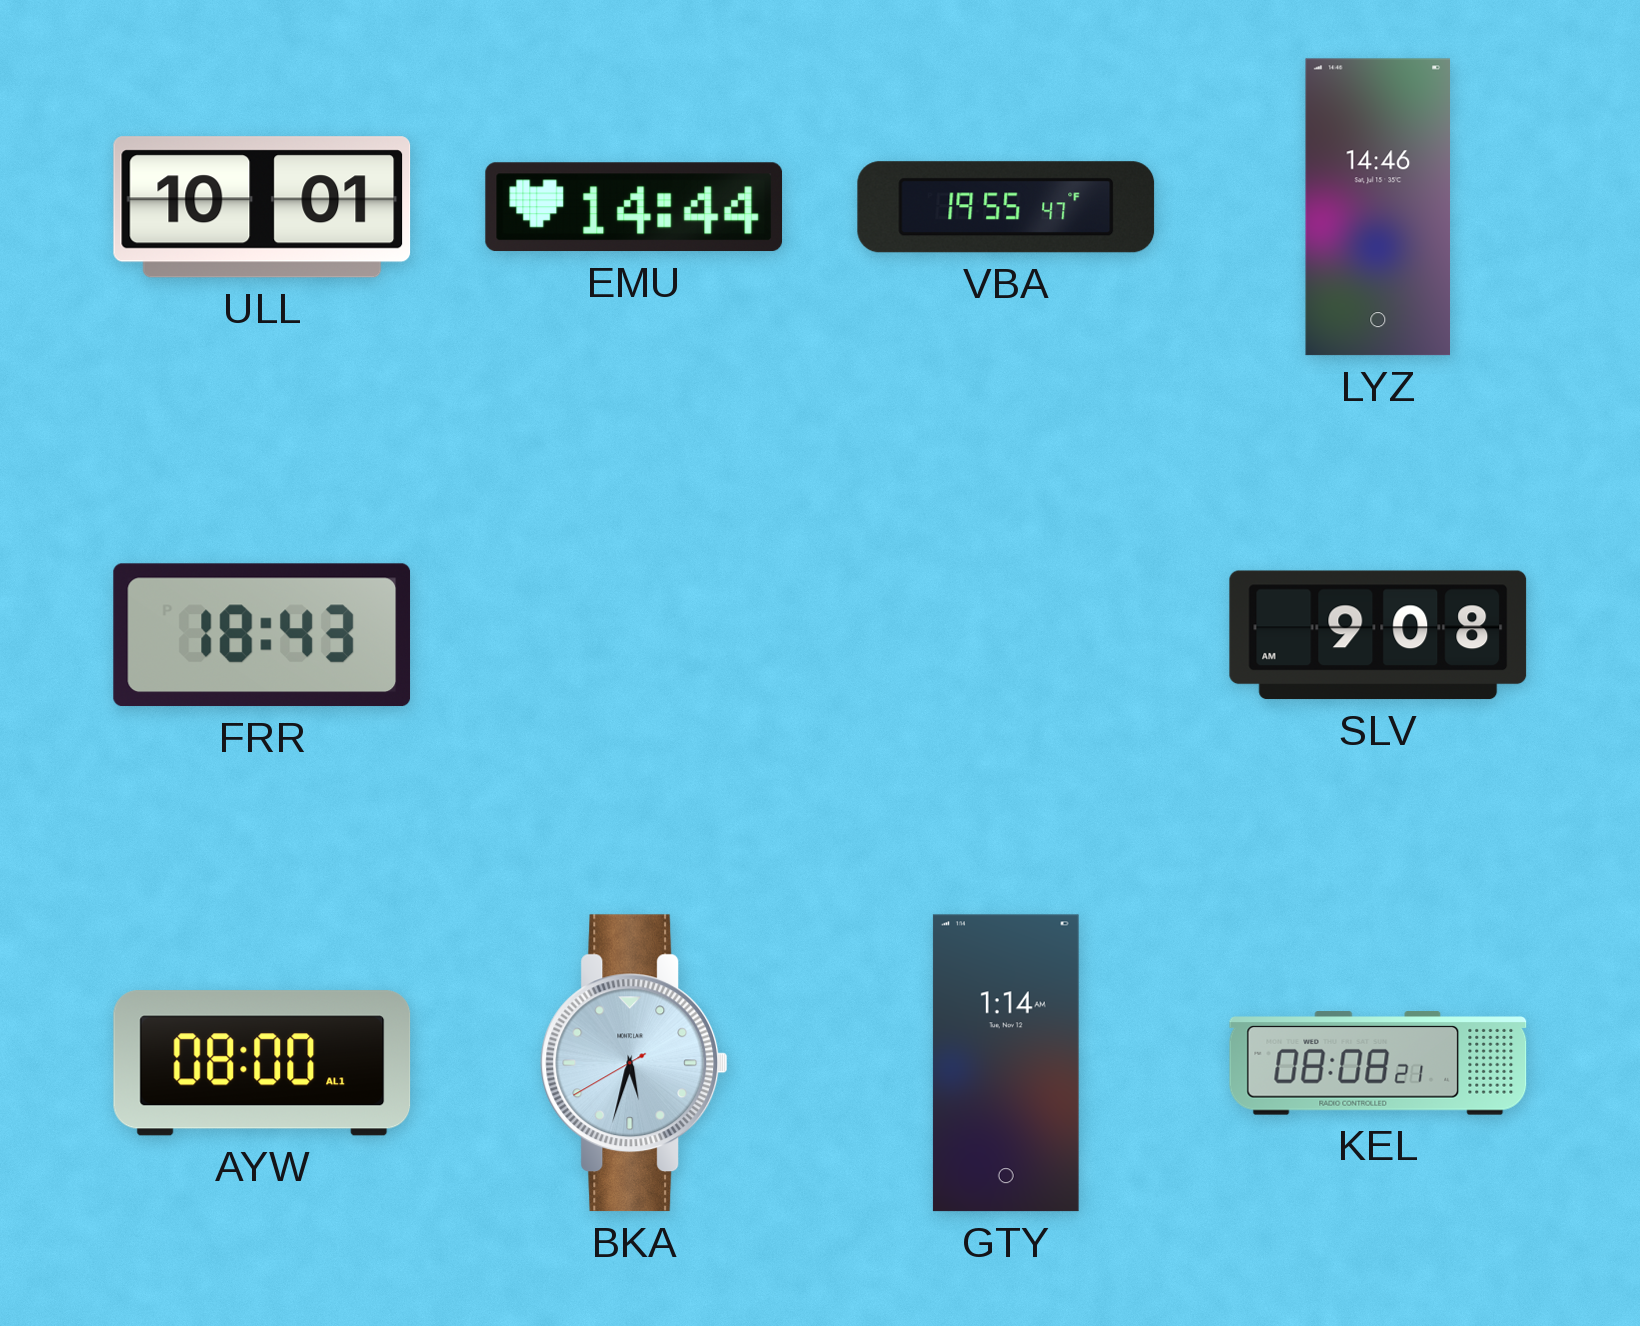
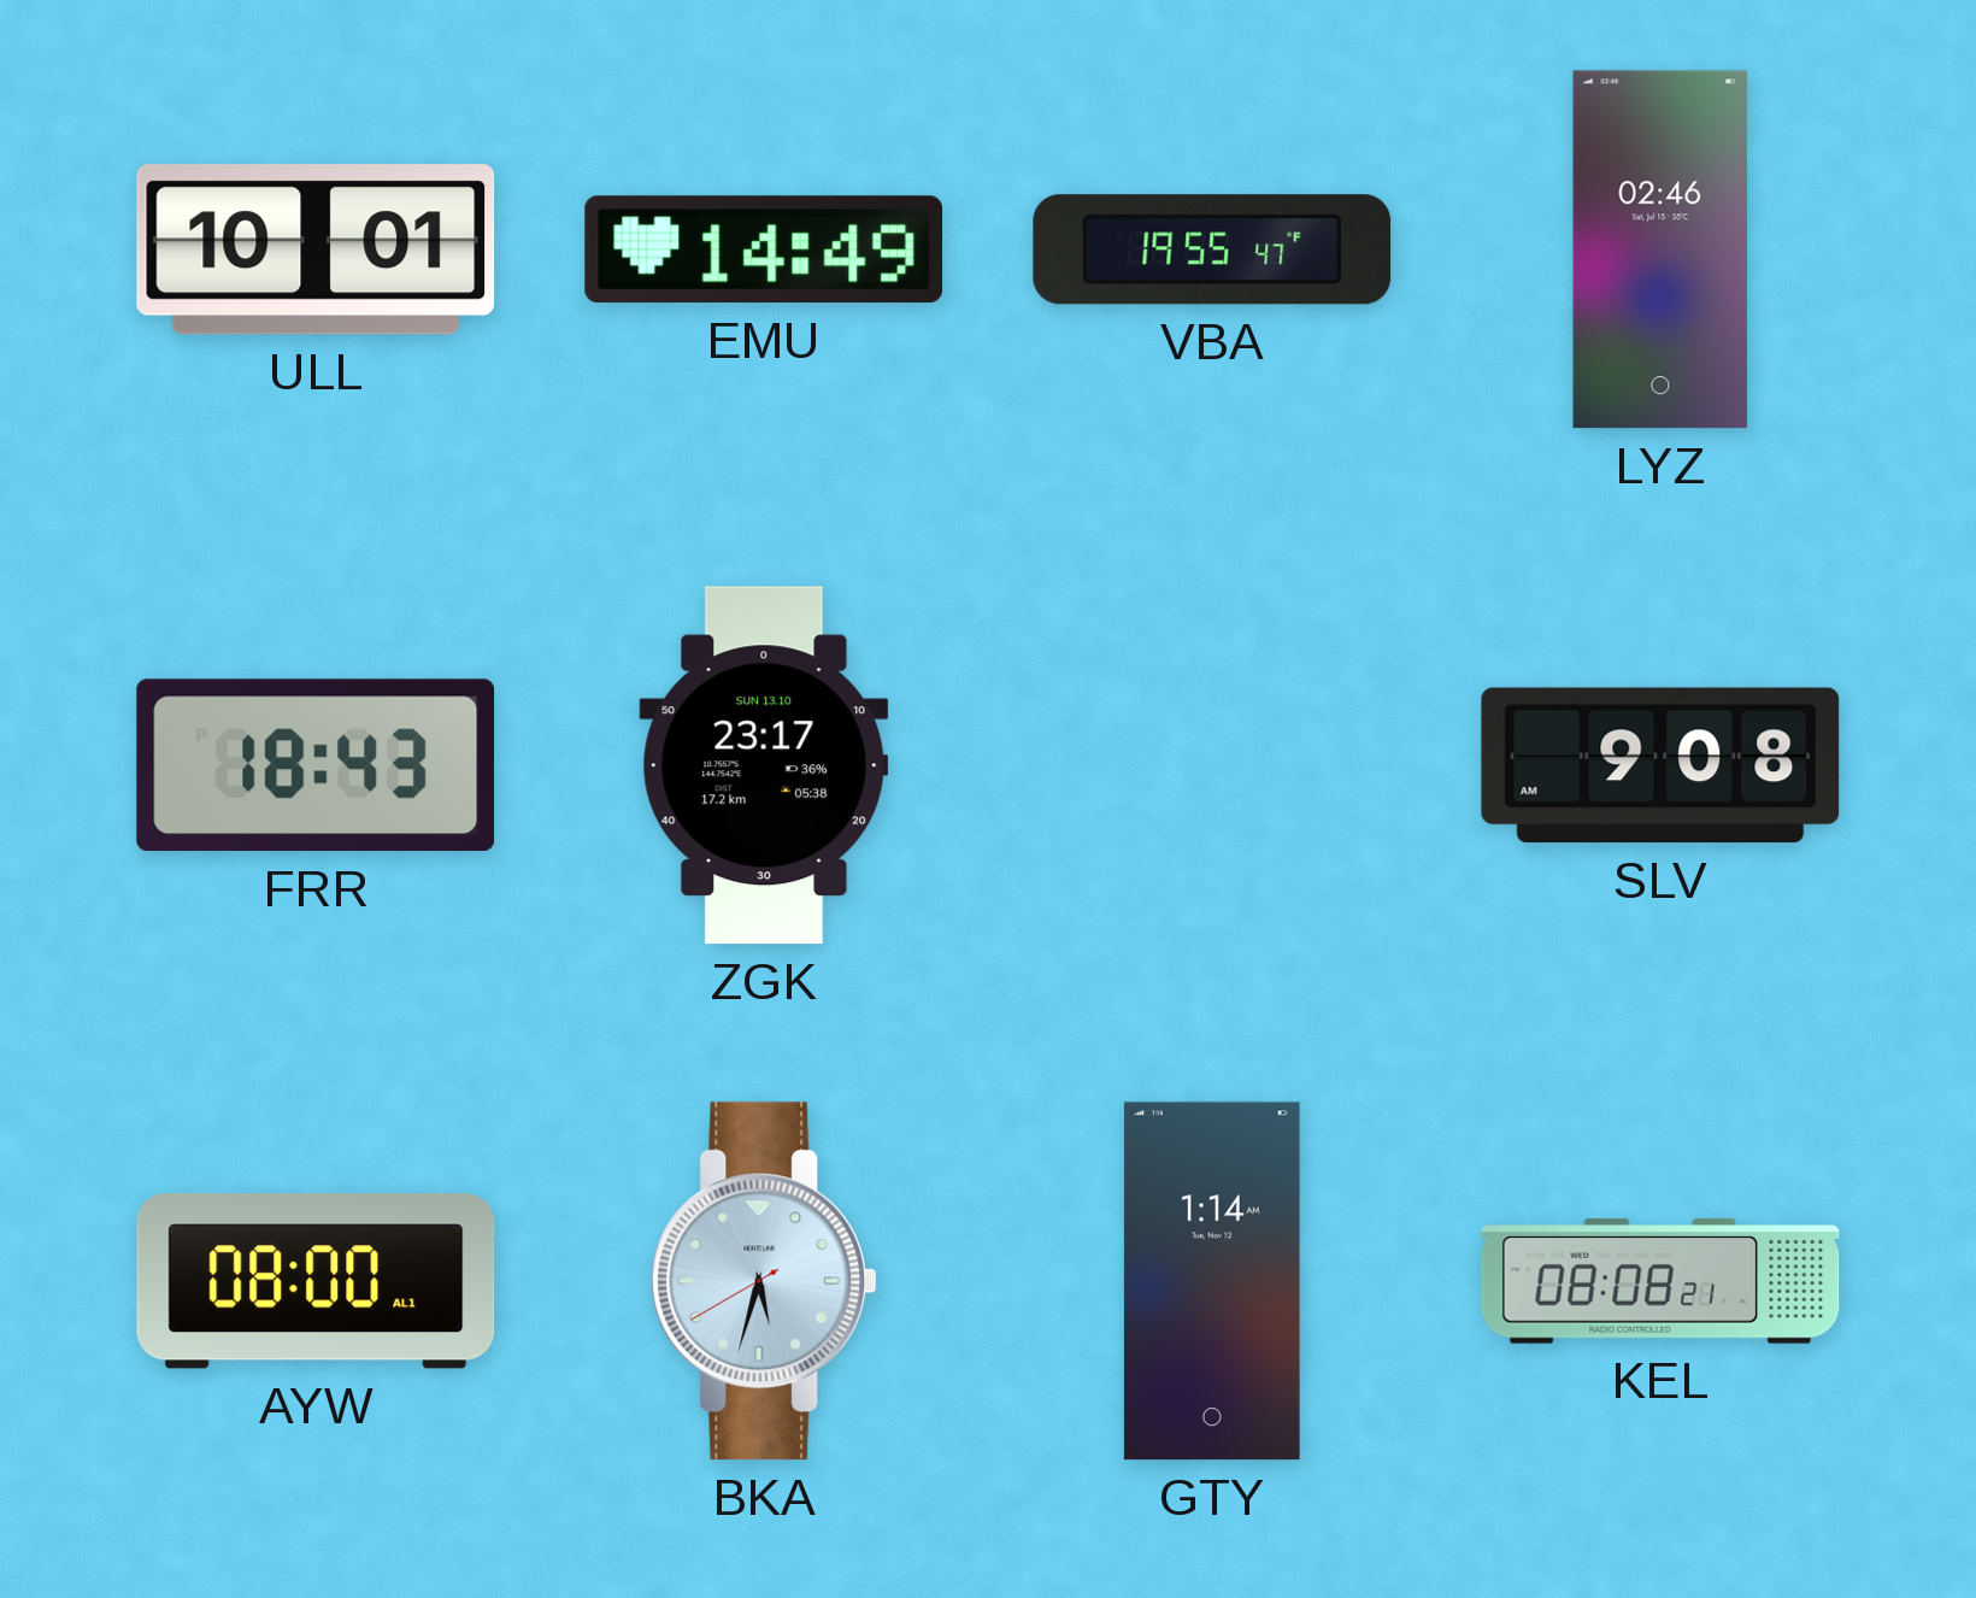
EMU: 14:44 -> 14:49 (764, 249)
LYZ: 14:46 -> 02:46 (1659, 249)
ZGK: none -> 23:17 (764, 765)
